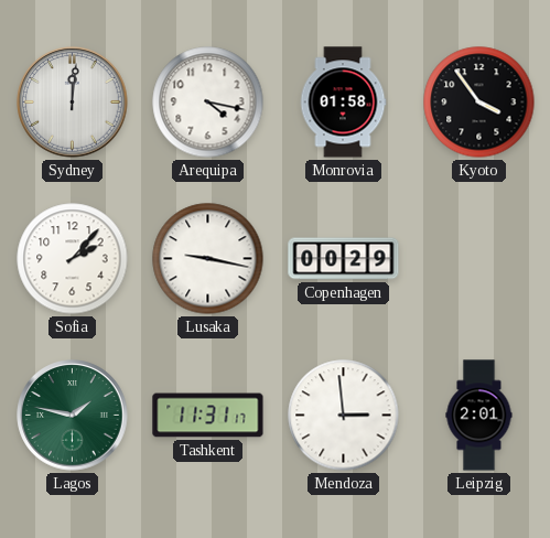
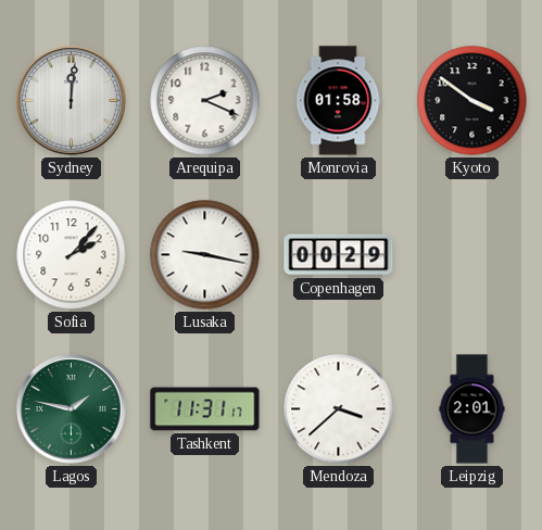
Arequipa: 4:17 -> 2:19 (205, 101)
Kyoto: 3:54 -> 3:51 (472, 101)
Mendoza: 2:59 -> 3:38 (339, 409)
